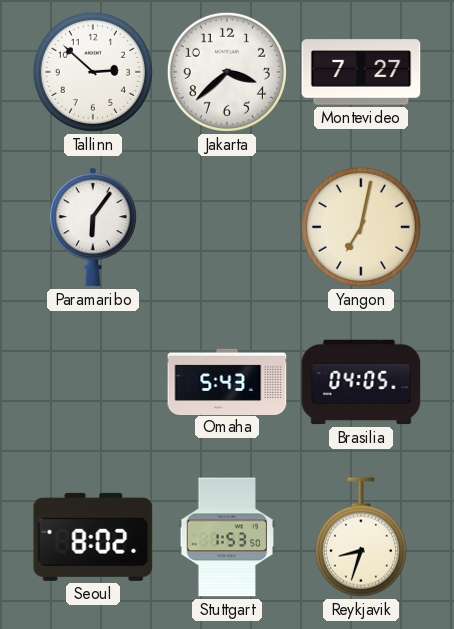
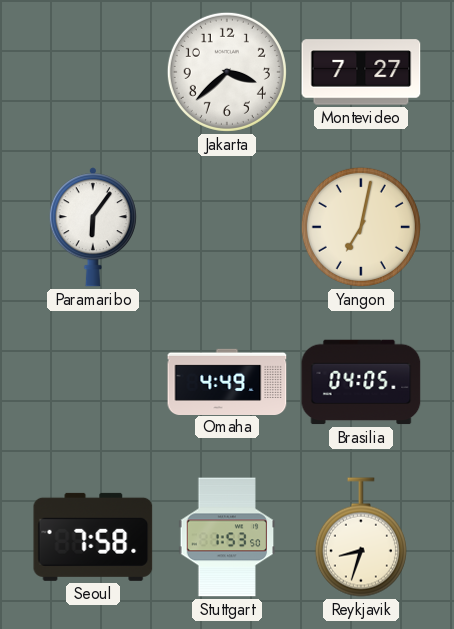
Tallinn: 2:52 -> none (93, 72)
Omaha: 5:43 -> 4:49 (227, 381)
Seoul: 8:02 -> 7:58 (93, 537)
